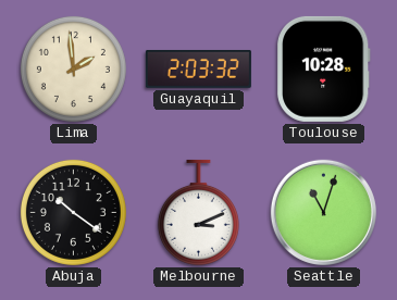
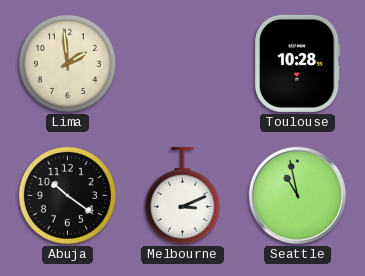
Guayaquil: 2:03 -> none (198, 68)
Seattle: 11:03 -> 10:58 (297, 195)
